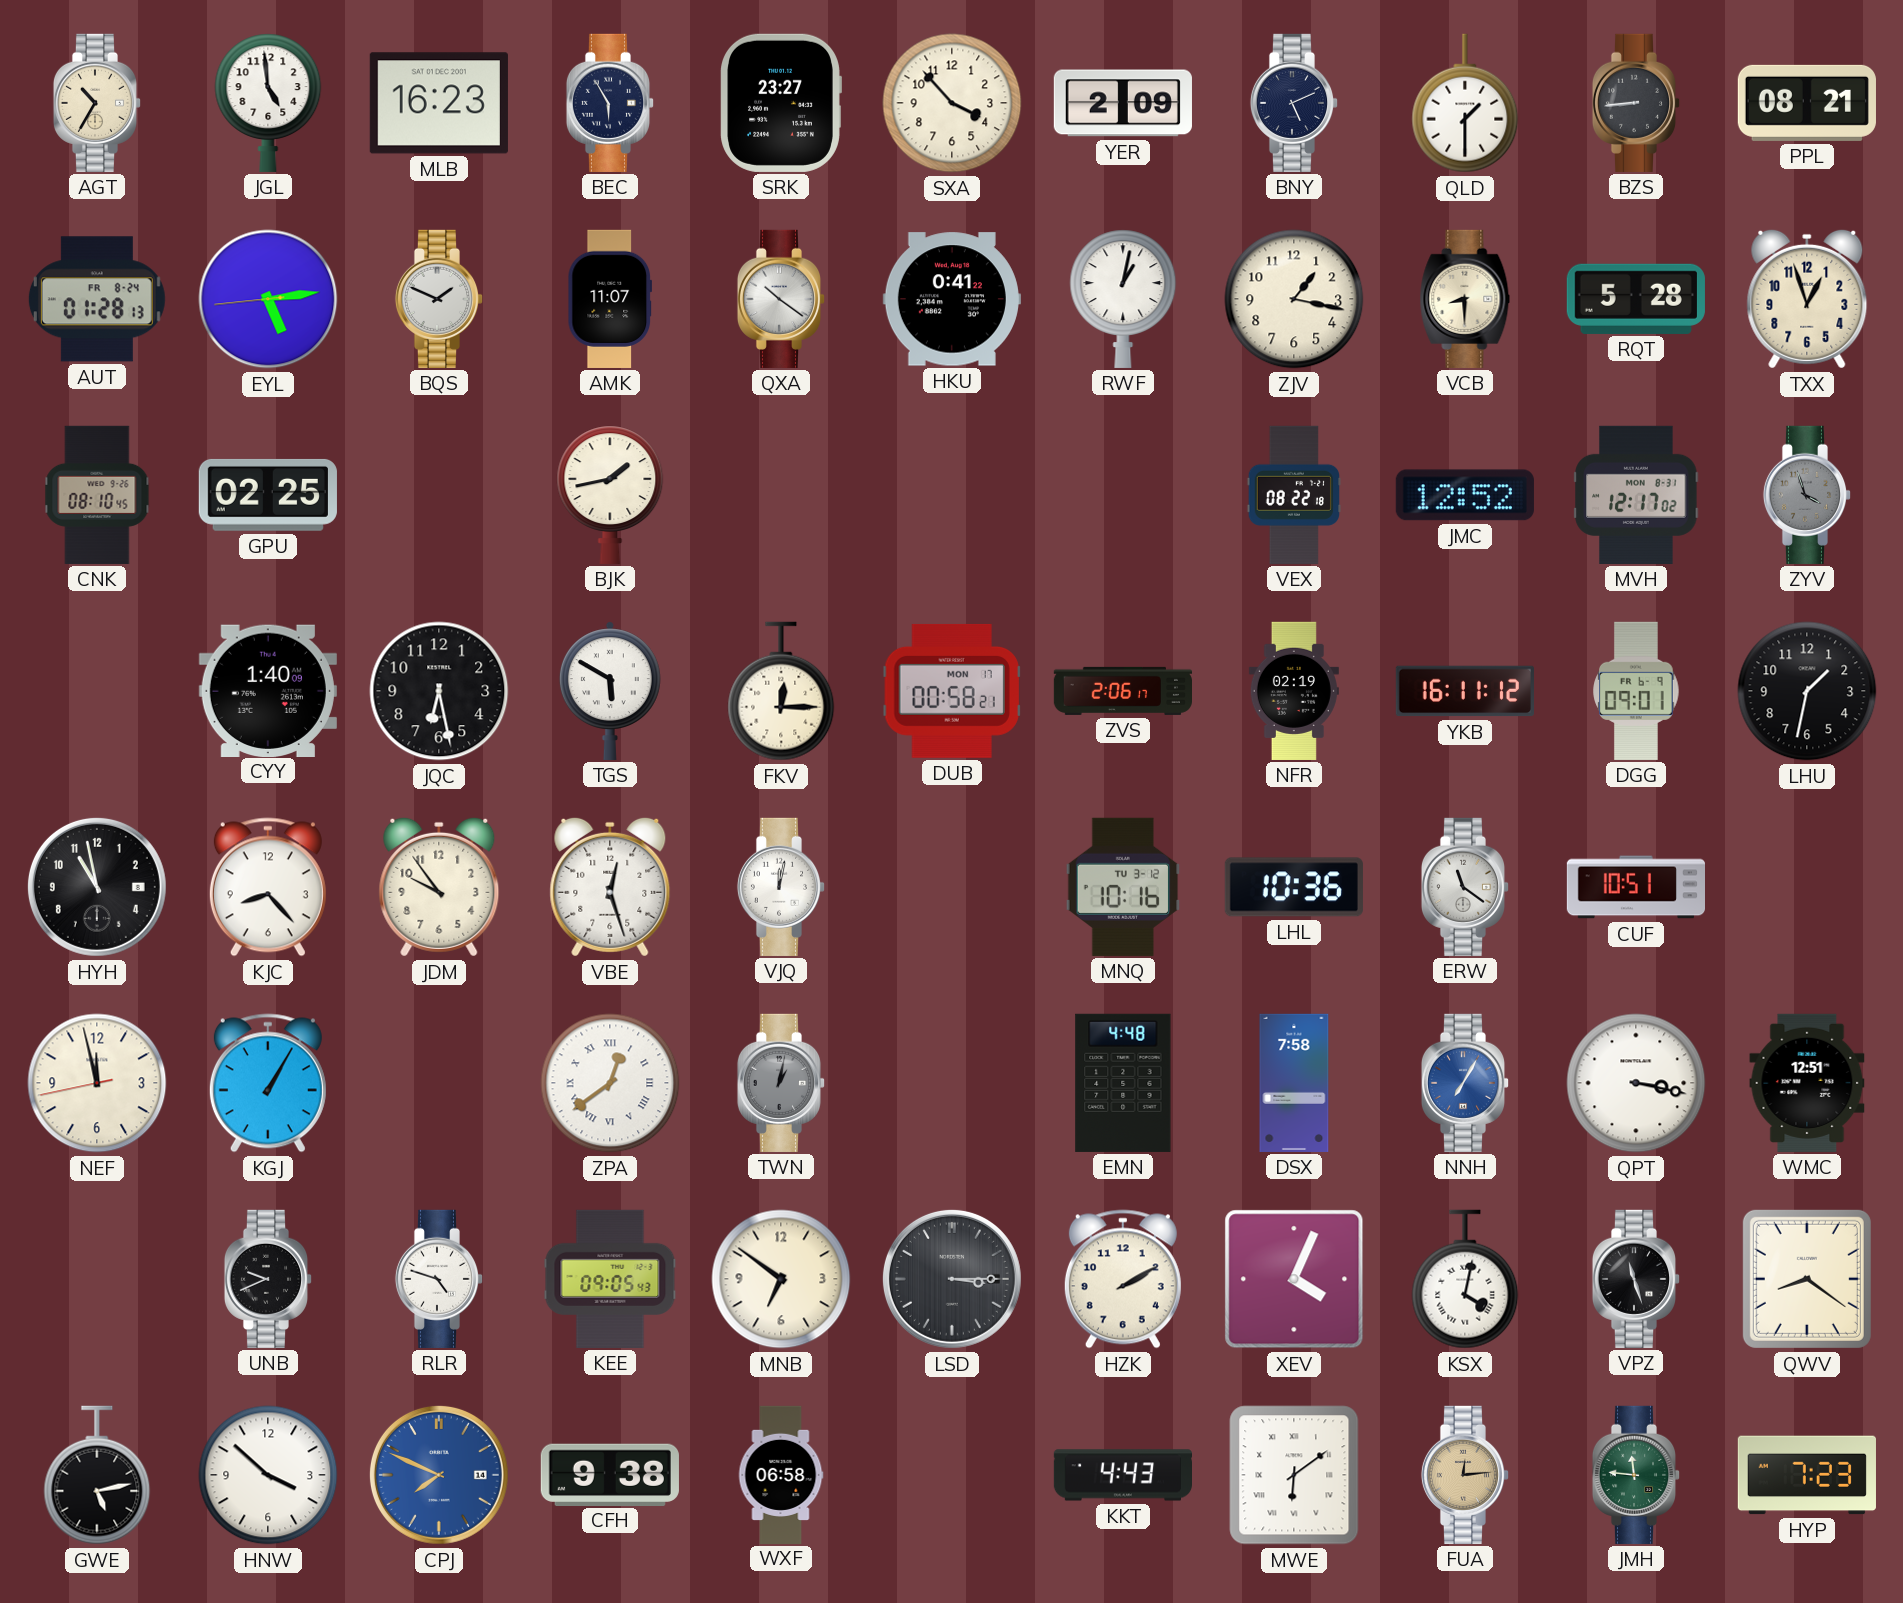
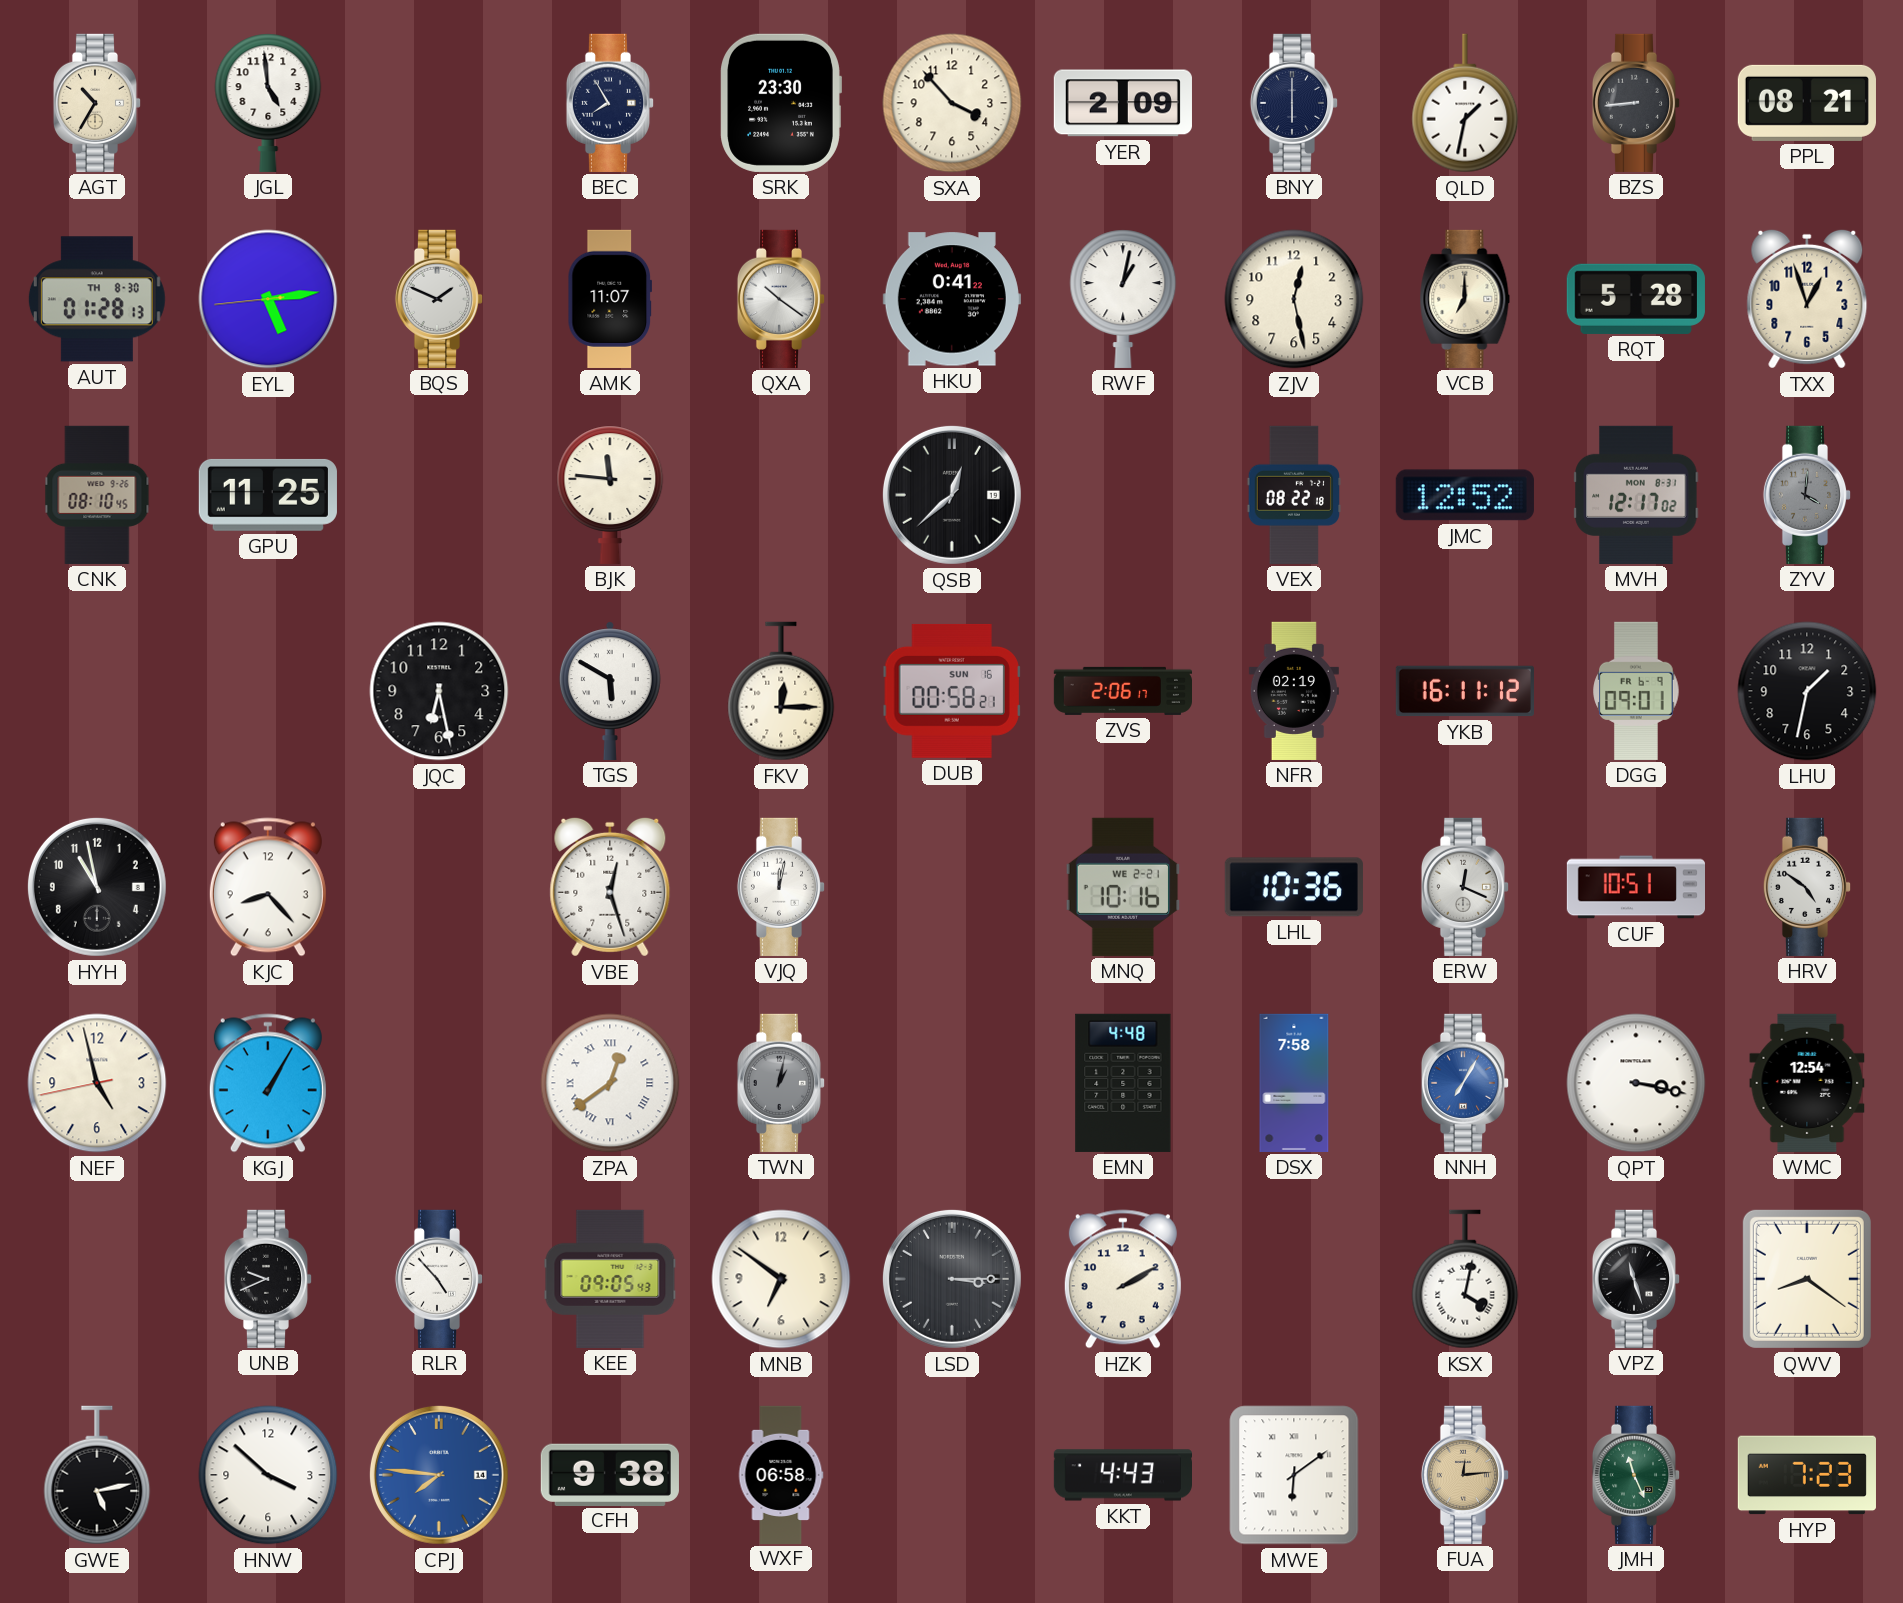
MLB: 16:23 -> none (439, 103)
BEC: 5:55 -> 7:55 (610, 103)
SRK: 23:27 -> 23:30 (781, 103)
BNY: 5:11 -> 6:00 (1294, 103)
QLD: 1:30 -> 1:32 (1465, 103)
AUT date: FR 8-24 -> TH 8-30 (97, 299)
ZJV: 1:17 -> 12:28 (1294, 299)
VCB: 8:30 -> 7:00 (1465, 299)
GPU: 02:25 -> 11:25 (268, 495)
BJK: 1:43 -> 11:46 (610, 495)
QSB: none -> 12:38 (952, 495)
ZYV: 3:57 -> 4:01 (1807, 495)
CYY: 1:40 -> none (268, 690)
DUB date: MON 17 -> SUN 16 (952, 691)
JDM: 9:54 -> none (439, 887)
MNQ date: TU 3-12 -> WE 2-21 (1123, 887)
ERW: 11:21 -> 12:19 (1465, 887)
HRV: none -> 4:51 (1807, 887)
NEF: 11:57 -> 4:57 (97, 1083)
WMC: 12:51 -> 12:54 (1807, 1083)
RLR: 4:48 -> 4:53 (439, 1279)
XEV: 4:04 -> none (1294, 1279)
CPJ: 7:49 -> 7:46 (439, 1475)
JMH: 11:46 -> 11:26 (1636, 1475)
